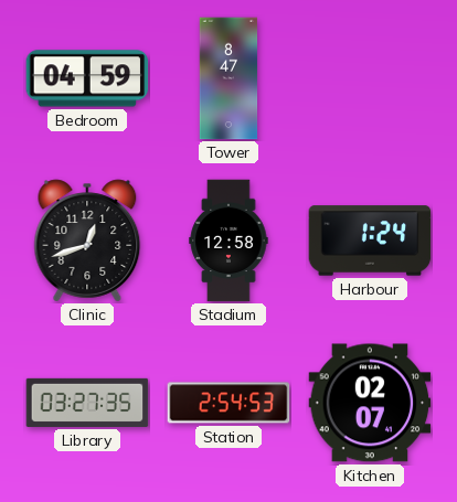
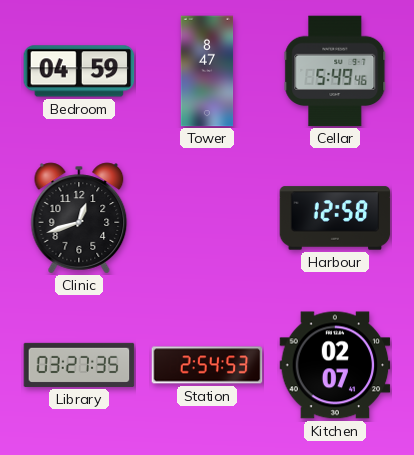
Cellar: none -> 5:49 (335, 71)
Stadium: 12:58 -> none (228, 241)
Harbour: 1:24 -> 12:58 (335, 218)
